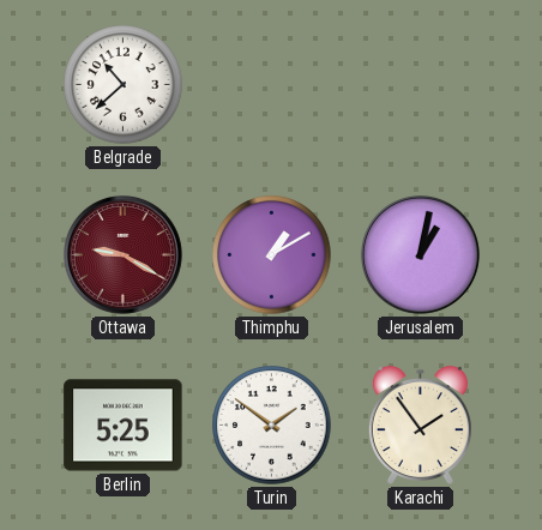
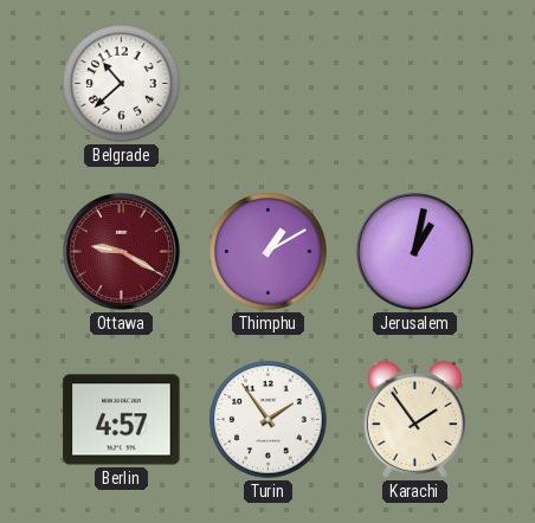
Berlin: 5:25 -> 4:57 (122, 420)
Turin: 1:51 -> 1:54 (269, 420)
